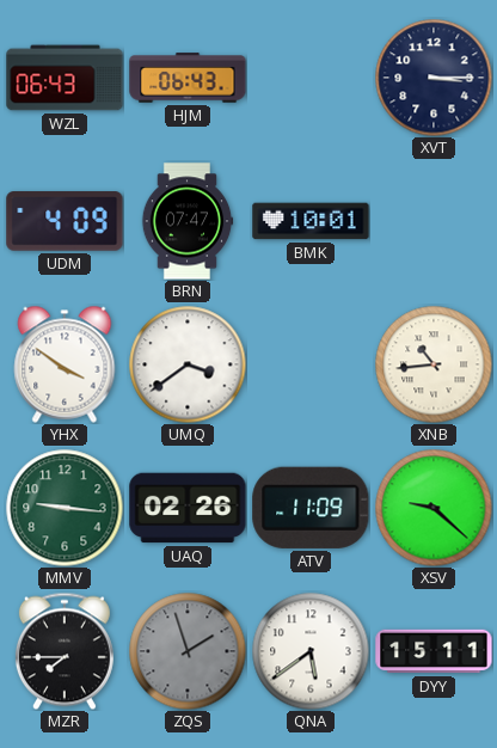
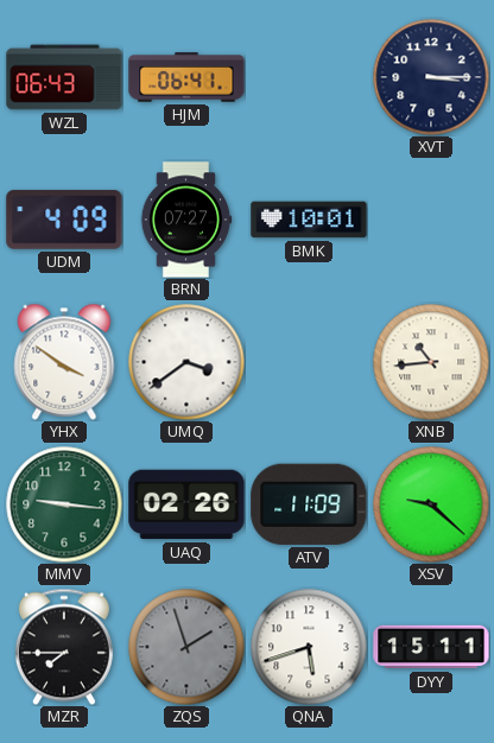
HJM: 06:43 -> 06:41 (186, 77)
BRN: 07:47 -> 07:27 (186, 220)
QNA: 5:39 -> 5:42 (309, 647)
